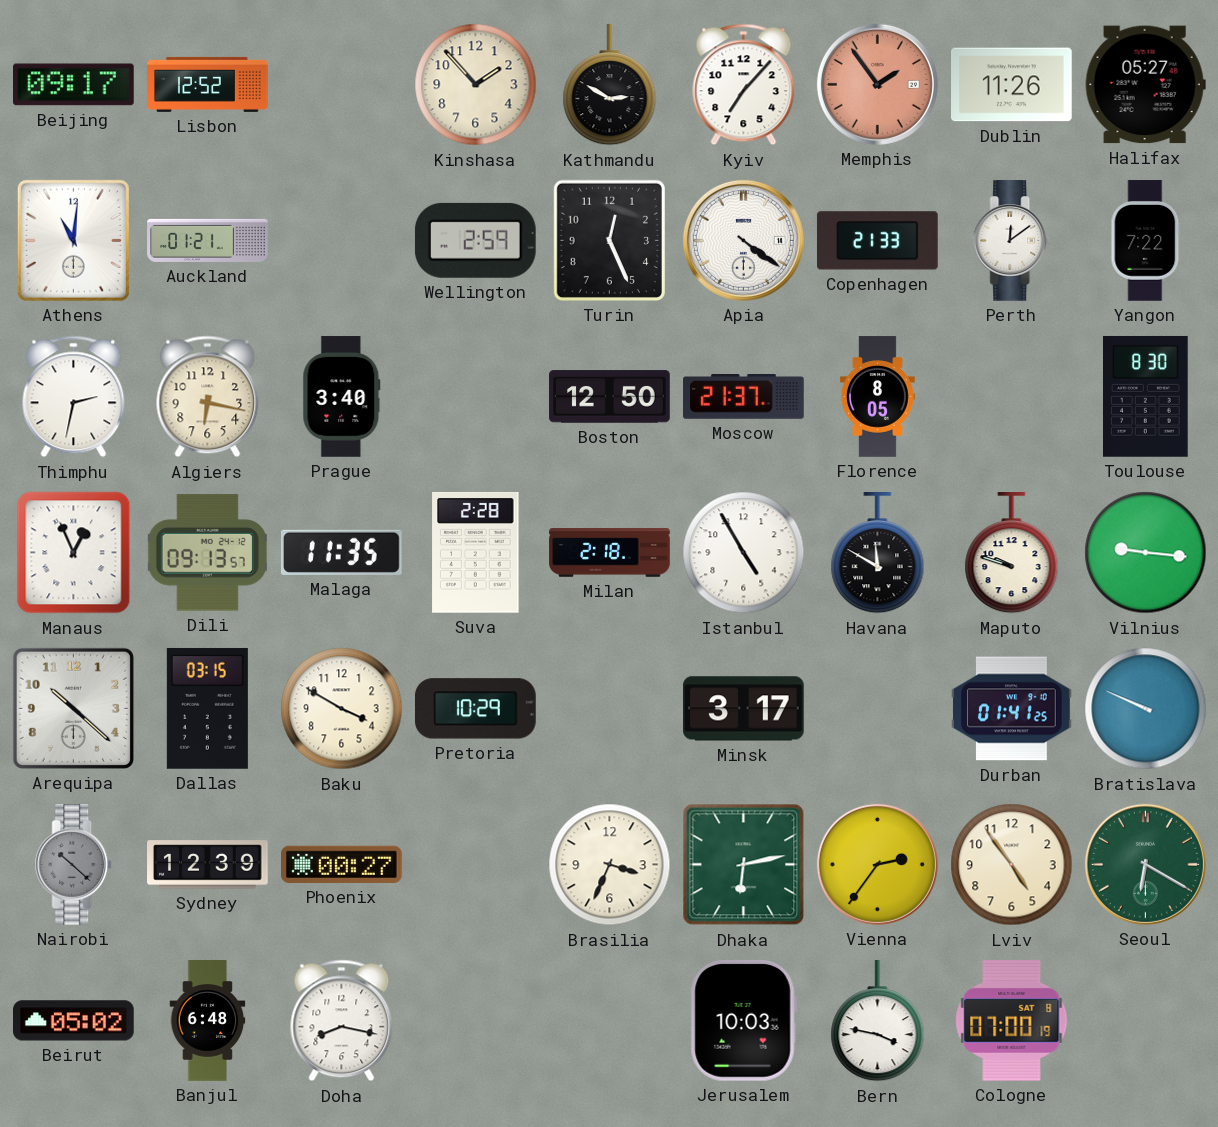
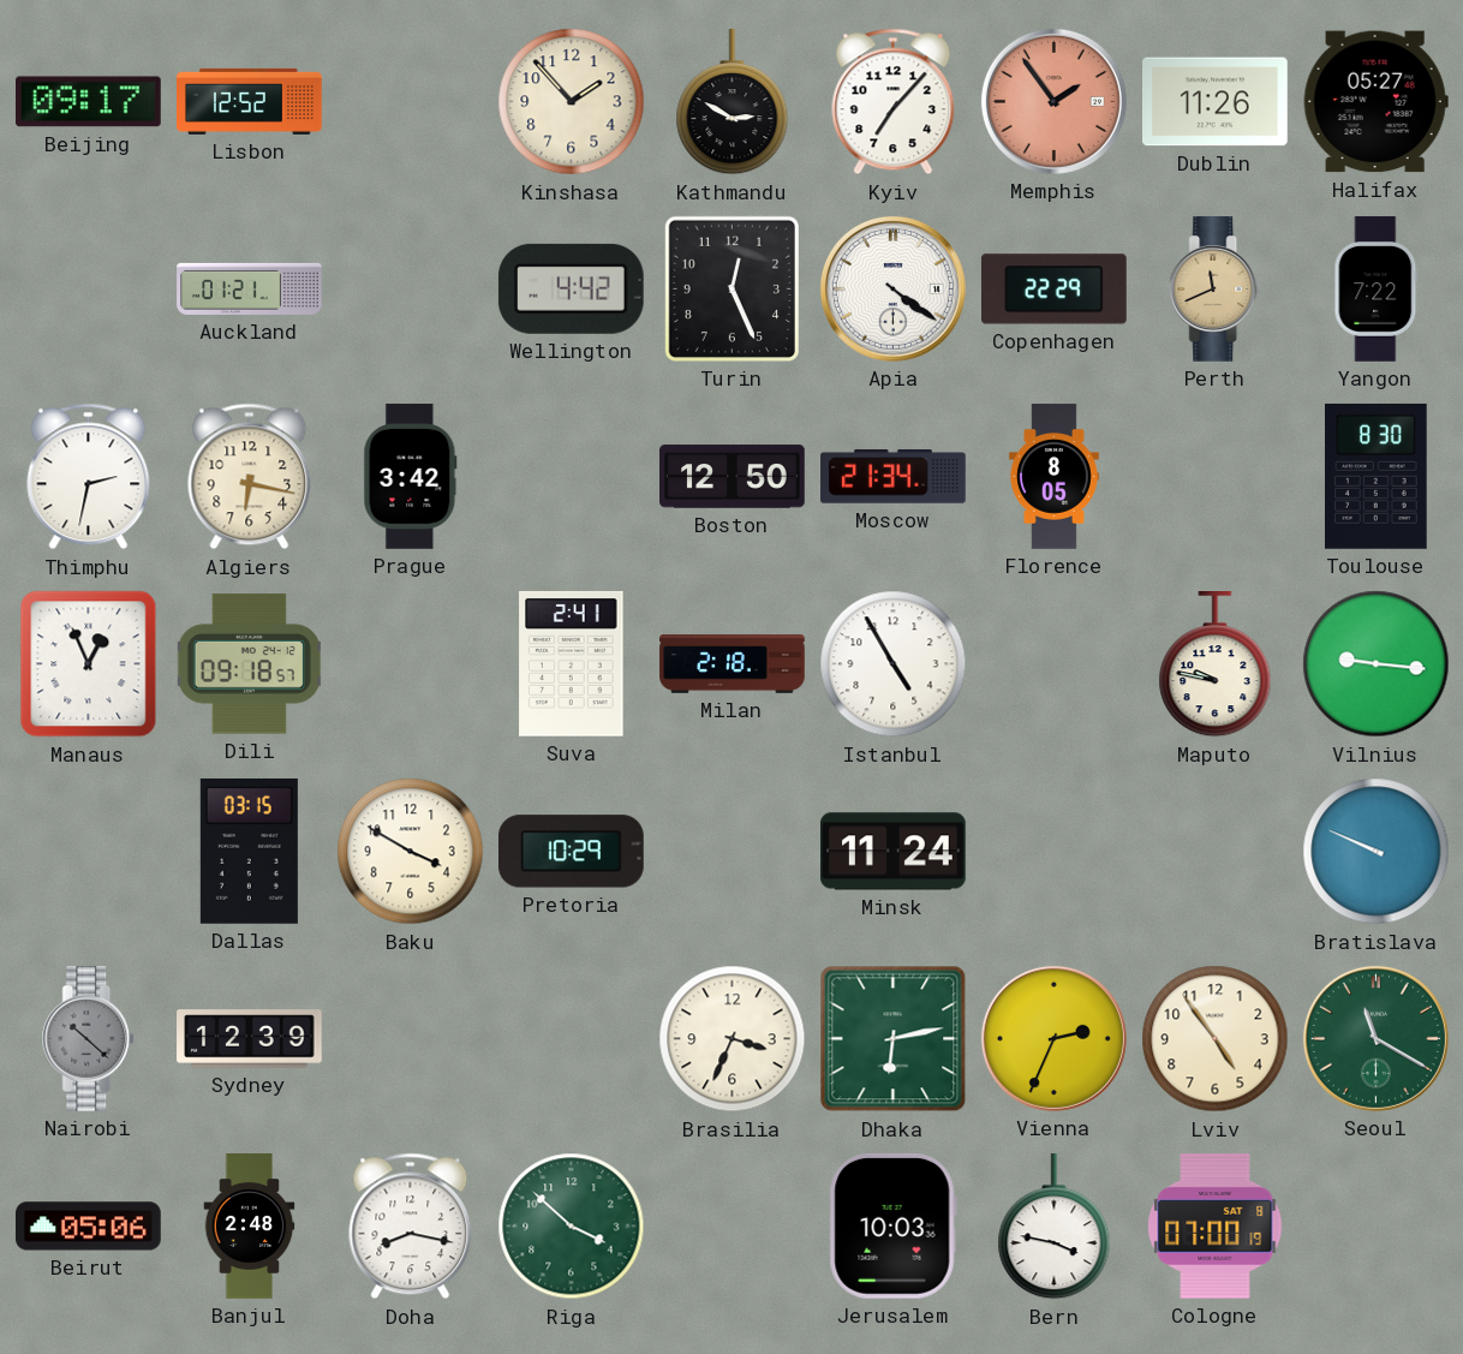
Athens: 11:01 -> none (73, 240)
Wellington: 2:59 -> 4:42 (571, 288)
Copenhagen: 21:33 -> 22:29 (1055, 290)
Perth: 12:09 -> 11:41 (1216, 290)
Perth dial: white -> champagne (1216, 290)
Prague: 3:40 -> 3:42 (411, 477)
Moscow: 21:37 -> 21:34 (894, 477)
Dili: 09:13 -> 09:18 (249, 664)
Malaga: 11:35 -> none (341, 552)
Suva: 2:28 -> 2:41 (572, 663)
Havana: 11:50 -> none (878, 554)
Maputo: 9:48 -> 9:47 (1216, 666)
Arequipa: 10:22 -> none (73, 708)
Minsk: 3:17 -> 11:24 (894, 852)
Durban: 01:41 -> none (1012, 709)
Phoenix: 00:27 -> none (342, 864)
Vienna: 2:36 -> 2:34 (1053, 1038)
Seoul: 6:20 -> 11:20 (1375, 1038)
Beirut: 05:02 -> 05:06 (89, 1227)
Banjul: 6:48 -> 2:48 (250, 1227)
Riga: none -> 3:52 (572, 1227)
